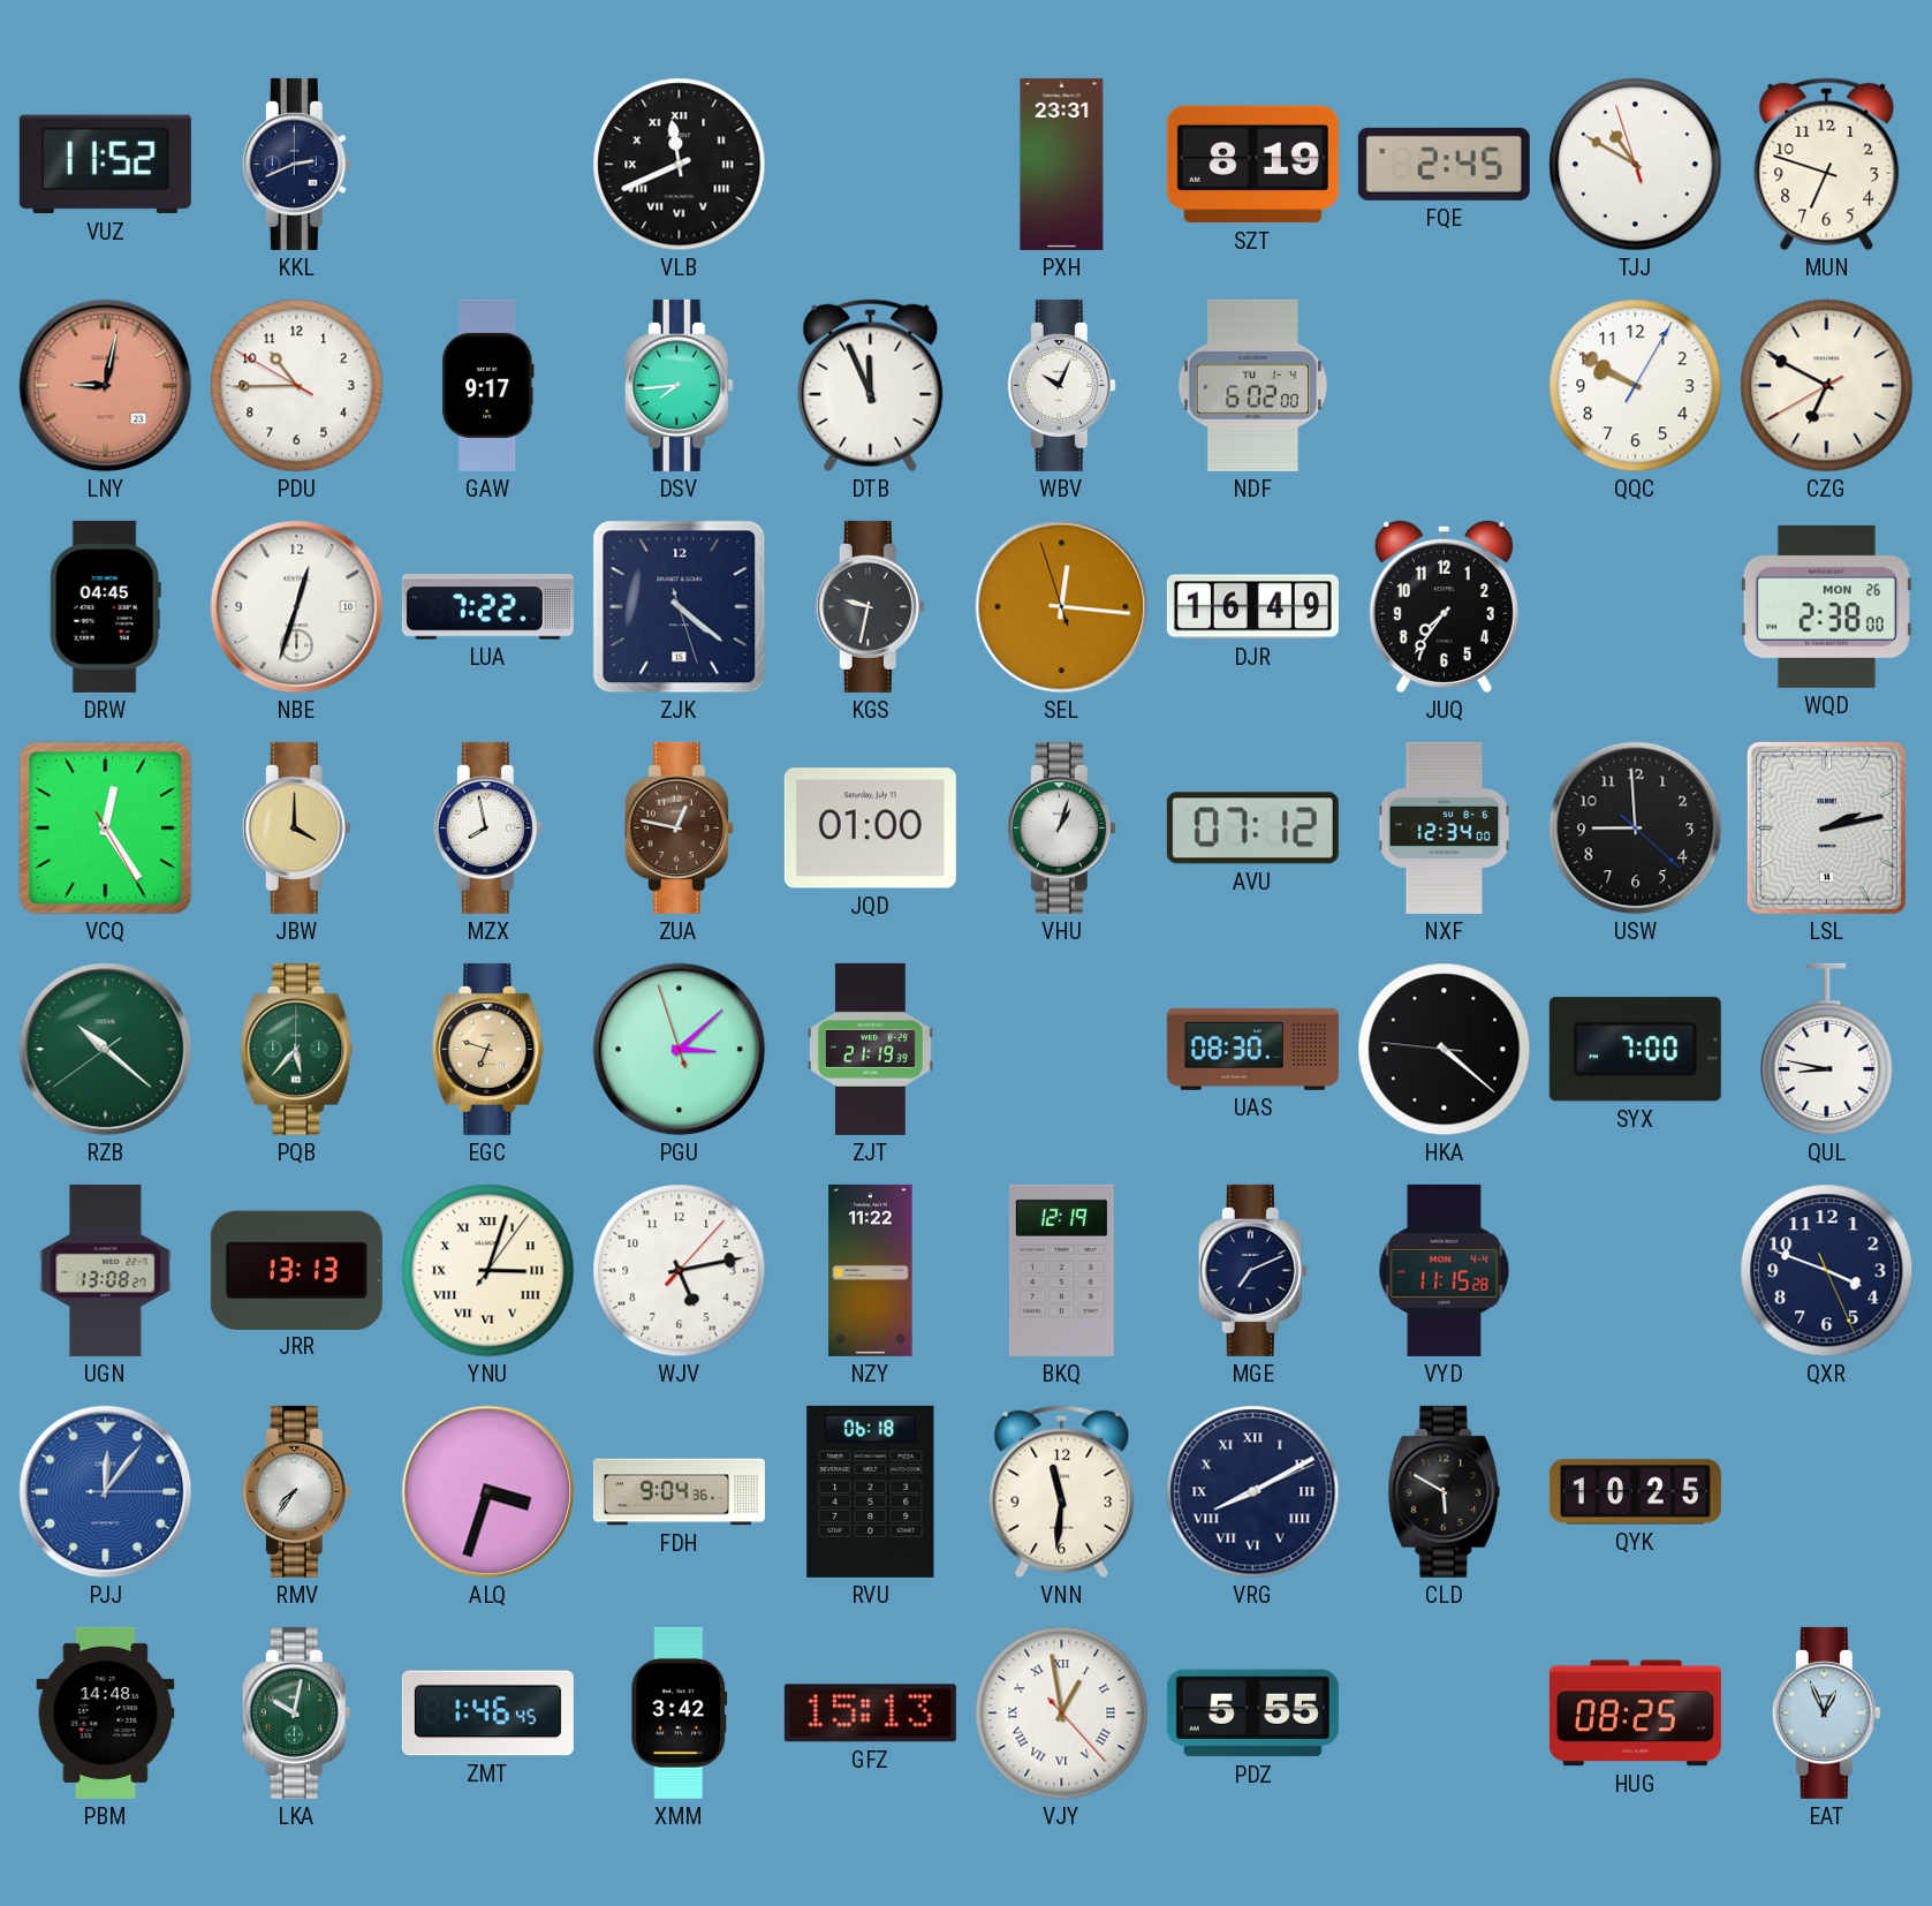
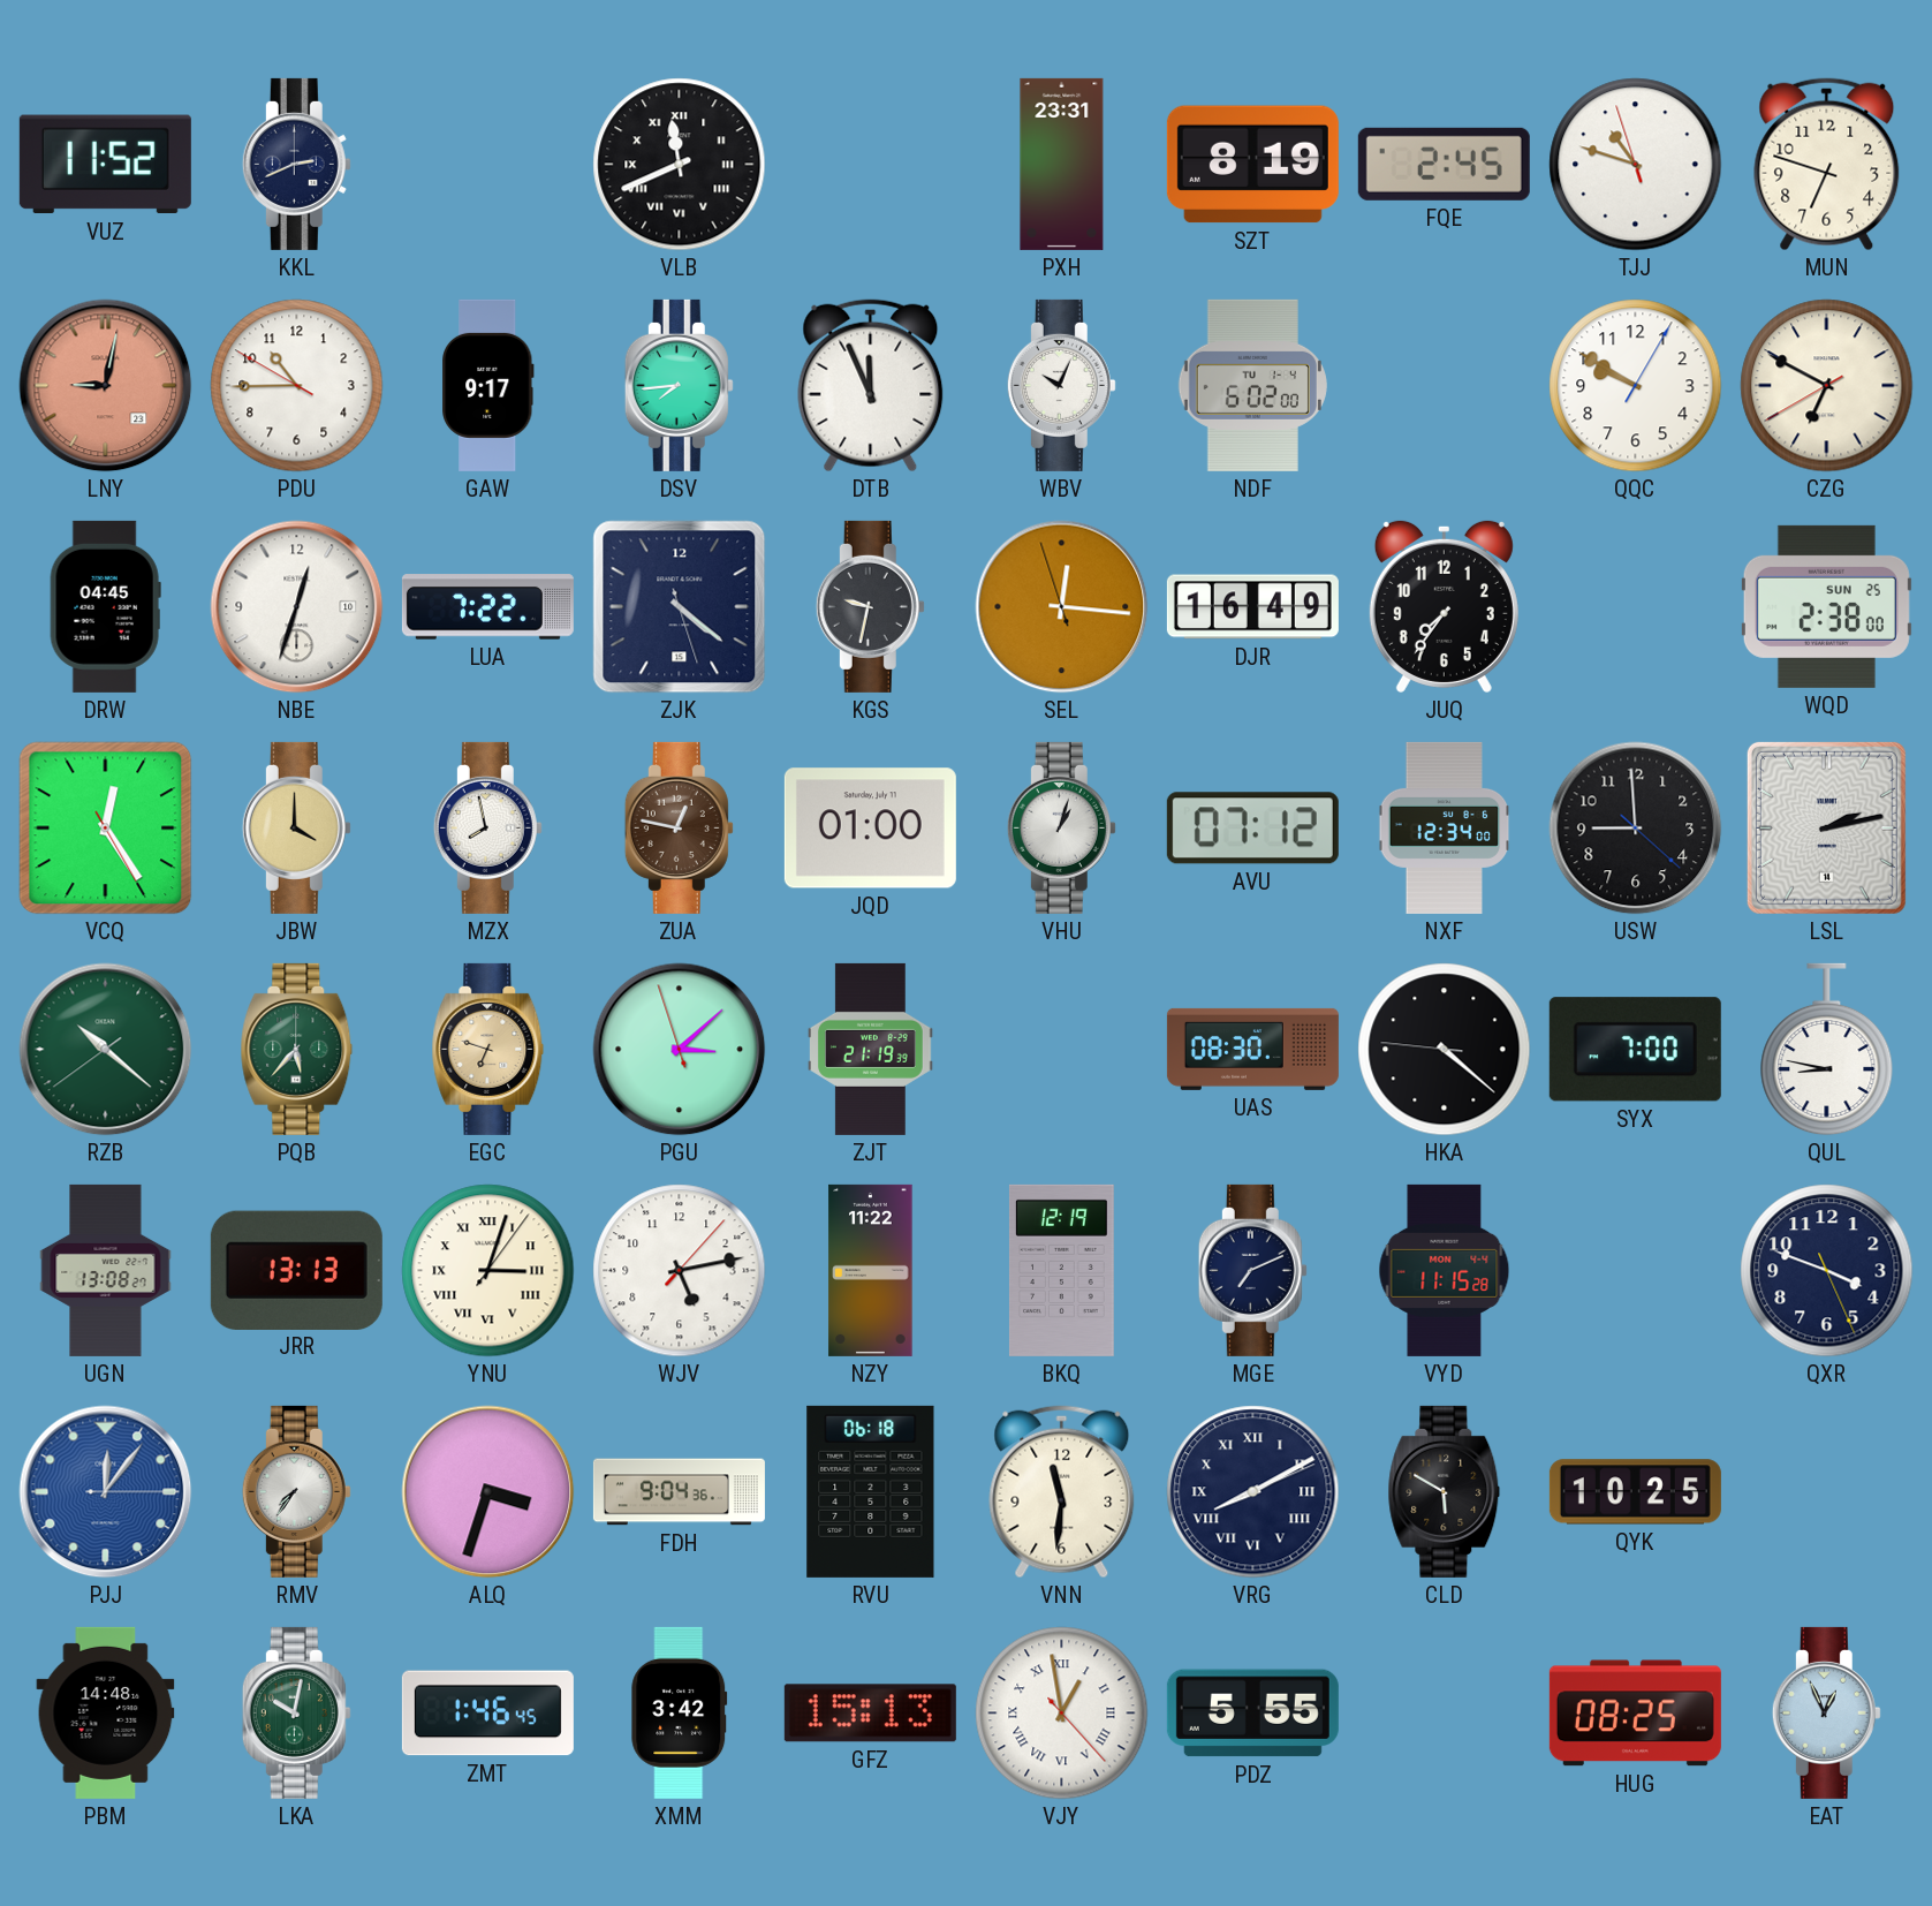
TJJ: 10:49 -> 10:47 (1636, 165)
WQD date: MON 26 -> SUN 25 (1826, 606)
